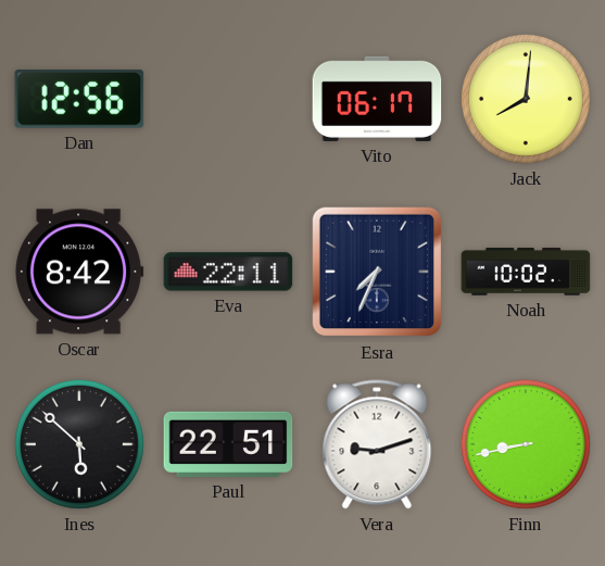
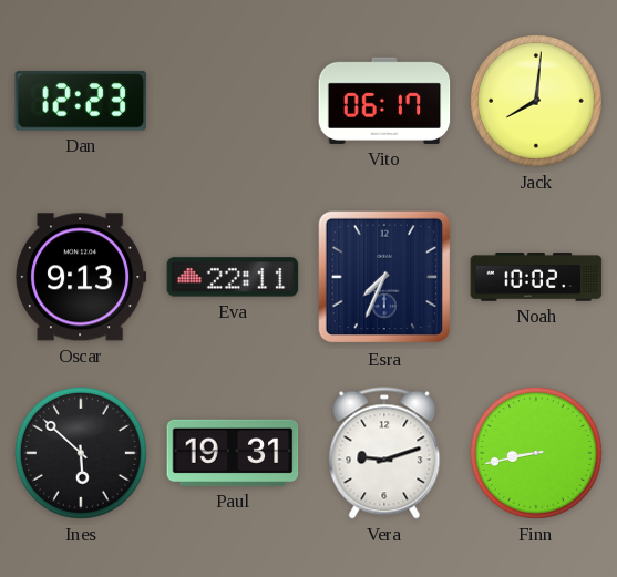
Dan: 12:56 -> 12:23 (81, 101)
Oscar: 8:42 -> 9:13 (81, 277)
Paul: 22:51 -> 19:31 (233, 453)
